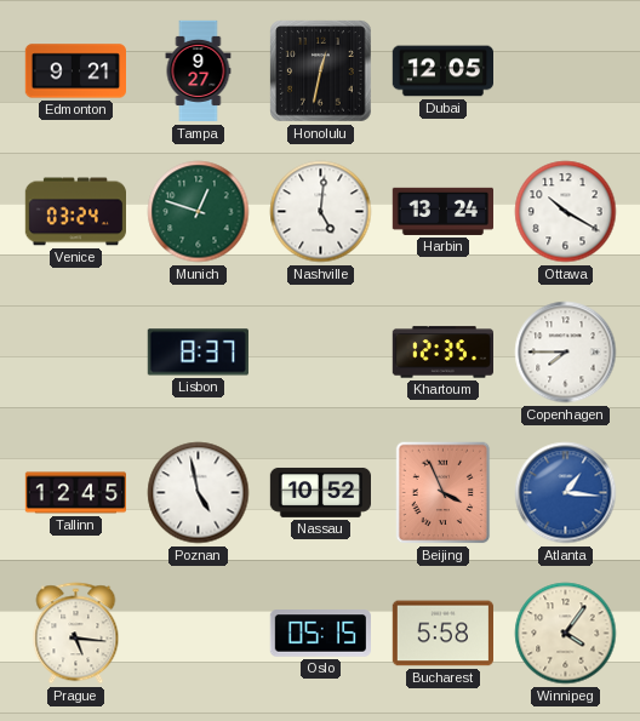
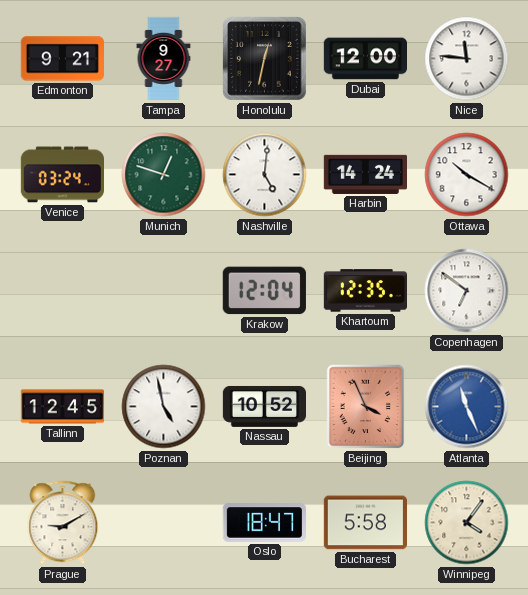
Dubai: 12:05 -> 12:00 (365, 59)
Nice: none -> 11:46 (467, 59)
Harbin: 13:24 -> 14:24 (365, 174)
Lisbon: 8:37 -> none (198, 353)
Krakow: none -> 12:04 (264, 291)
Copenhagen: 7:45 -> 6:51 (467, 291)
Atlanta: 1:16 -> 11:26 (467, 407)
Prague: 5:16 -> 9:10 (63, 523)
Oslo: 05:15 -> 18:47 (264, 523)
